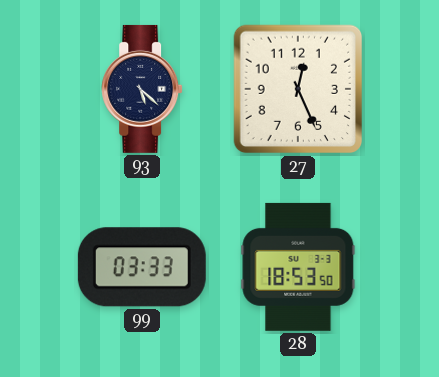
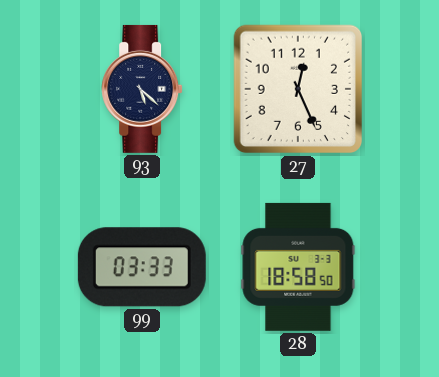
28: 18:53 -> 18:58 (298, 267)
